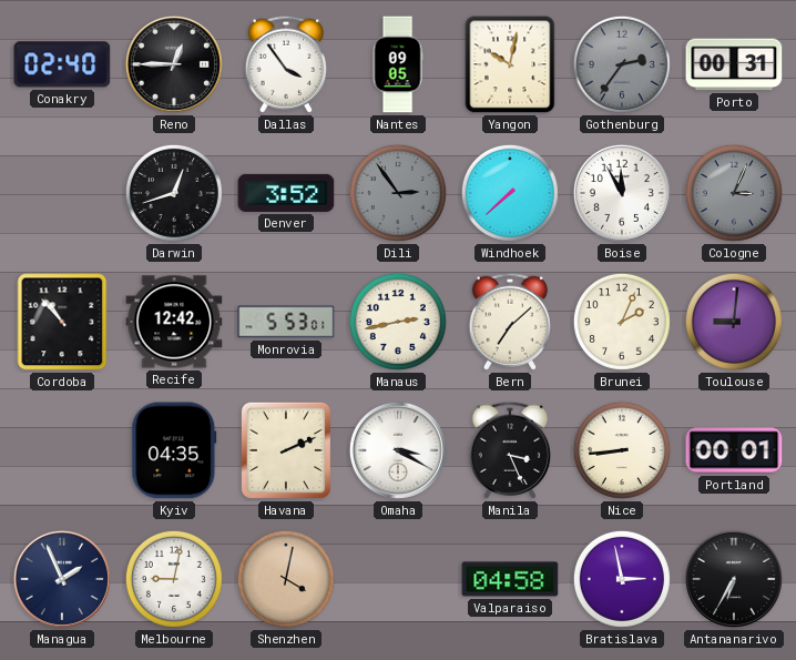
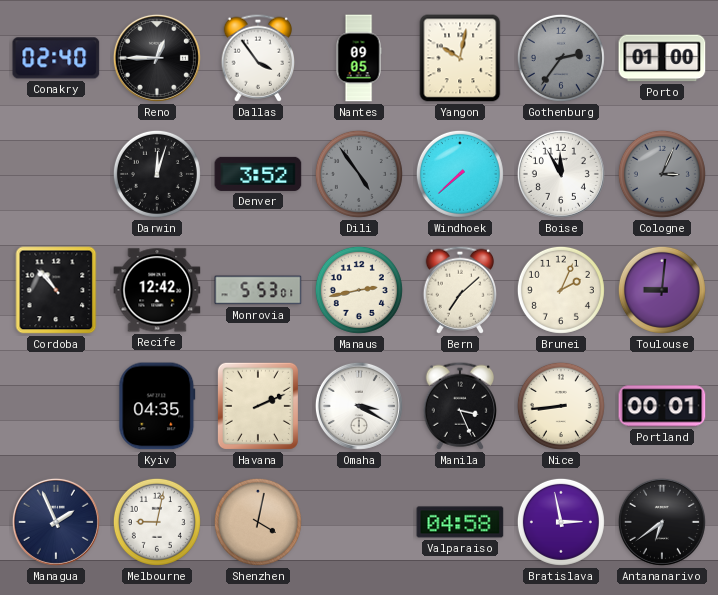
Porto: 00:31 -> 01:00 (662, 58)
Darwin: 12:42 -> 12:03 (157, 174)
Dili: 2:54 -> 4:54 (359, 174)
Antananarivo: 6:35 -> 6:39 (662, 522)
